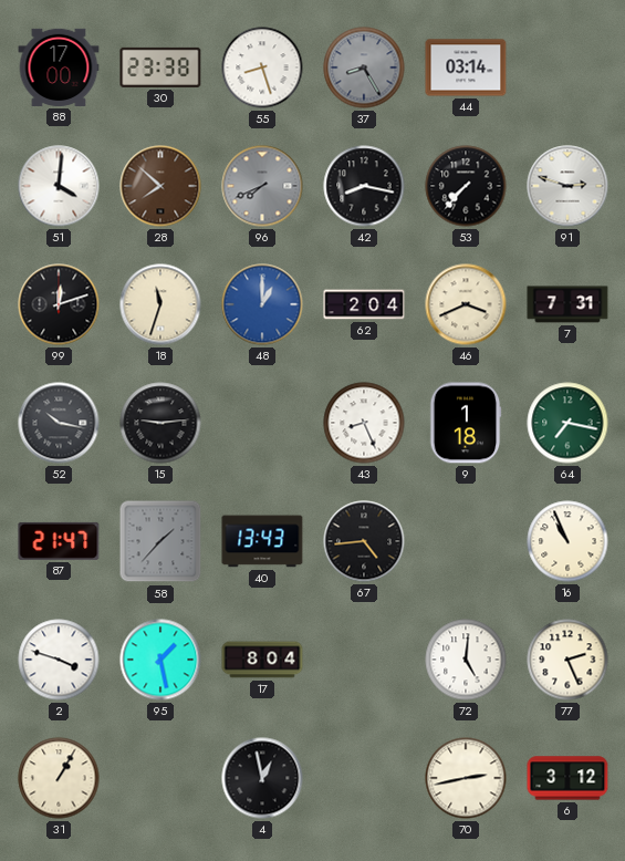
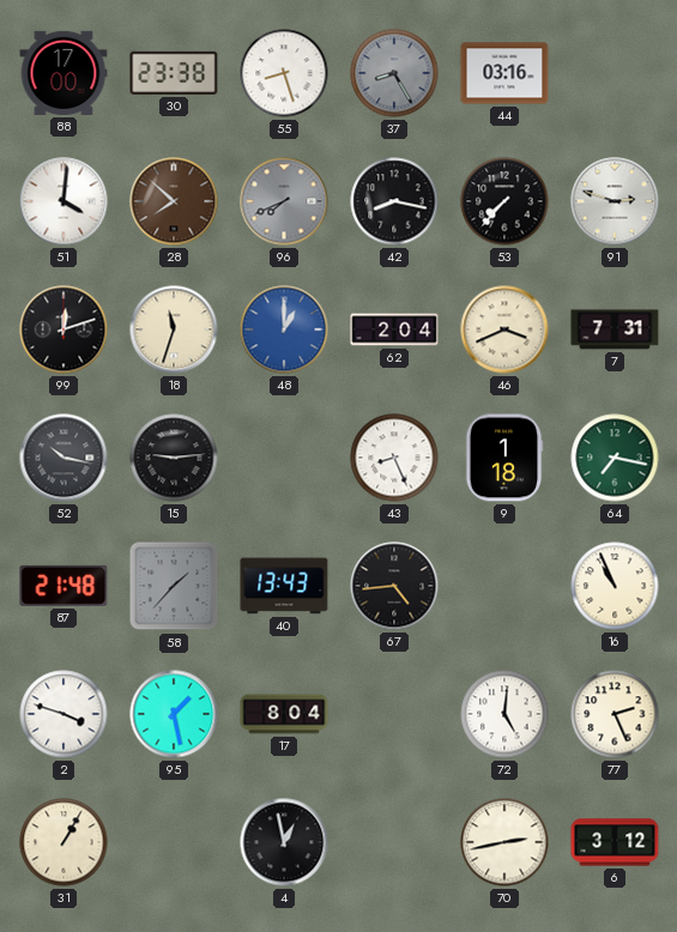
44: 03:14 -> 03:16 (504, 73)
87: 21:47 -> 21:48 (64, 586)
